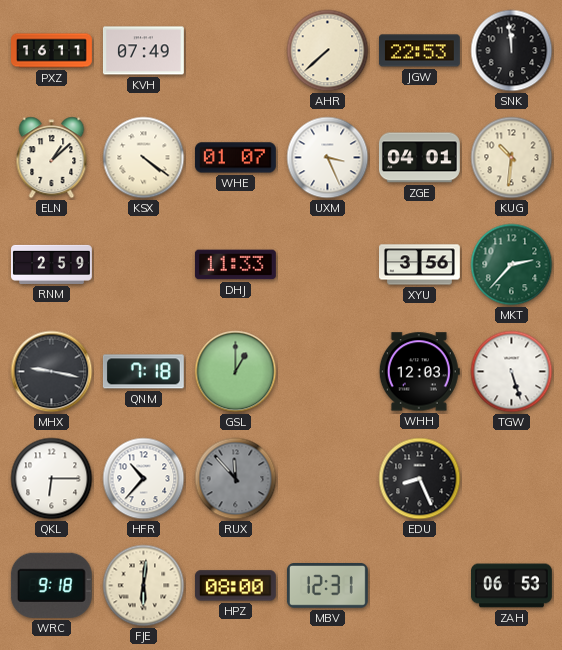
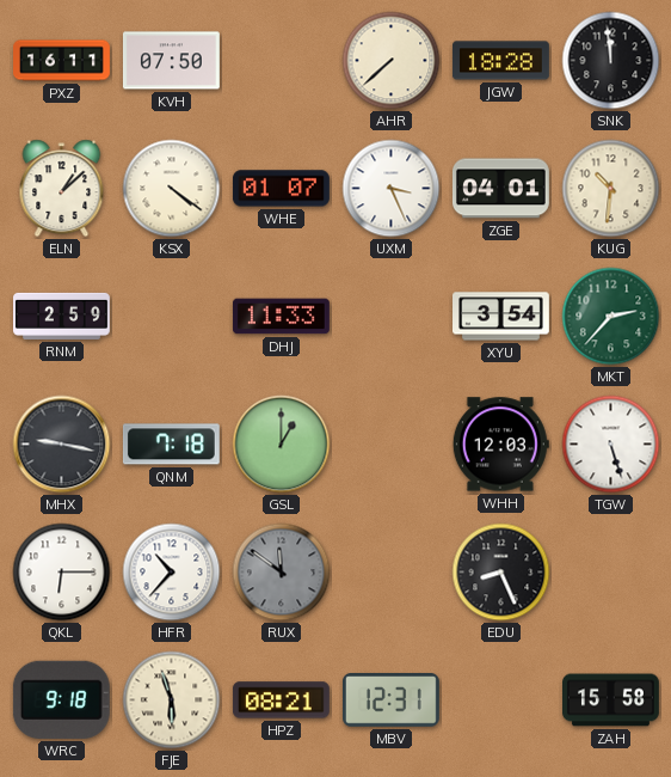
KVH: 07:49 -> 07:50 (172, 61)
JGW: 22:53 -> 18:28 (500, 61)
XYU: 3:56 -> 3:54 (501, 317)
RUX: 11:53 -> 11:51 (282, 573)
FJE: 6:01 -> 5:57 (172, 700)
HPZ: 08:00 -> 08:21 (281, 700)
ZAH: 06:53 -> 15:58 (611, 700)
